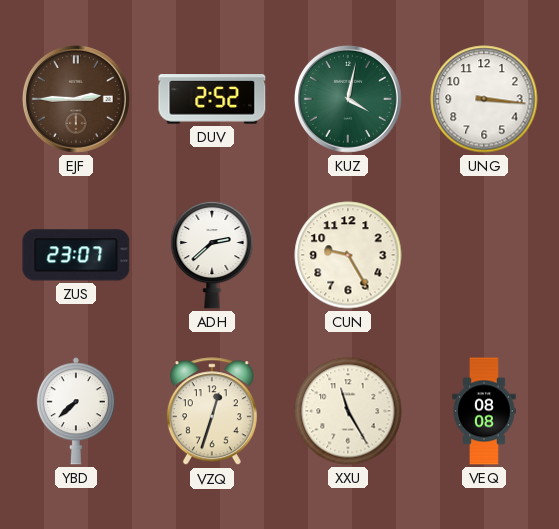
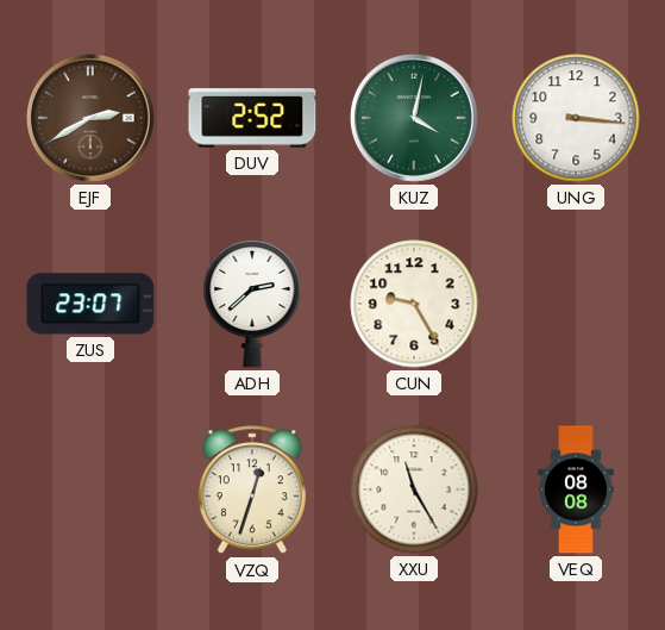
EJF: 2:45 -> 2:40 (90, 118)
YBD: 7:38 -> none (76, 411)
